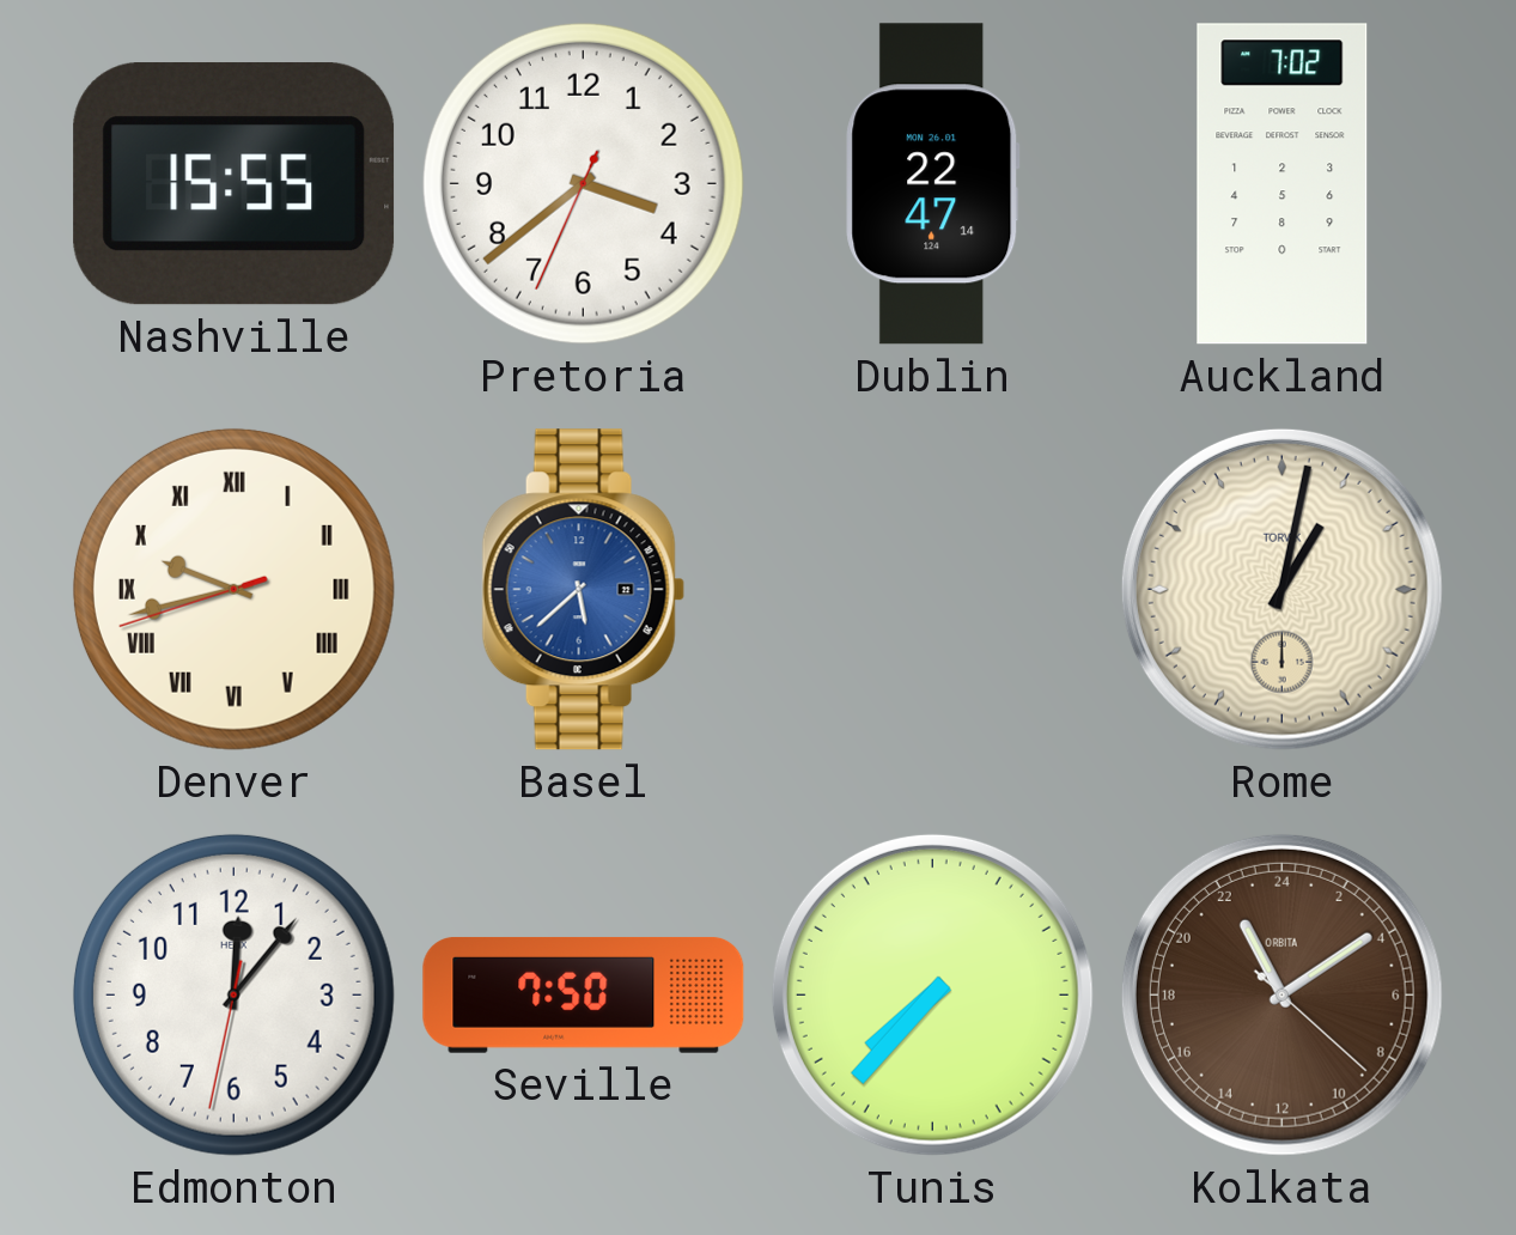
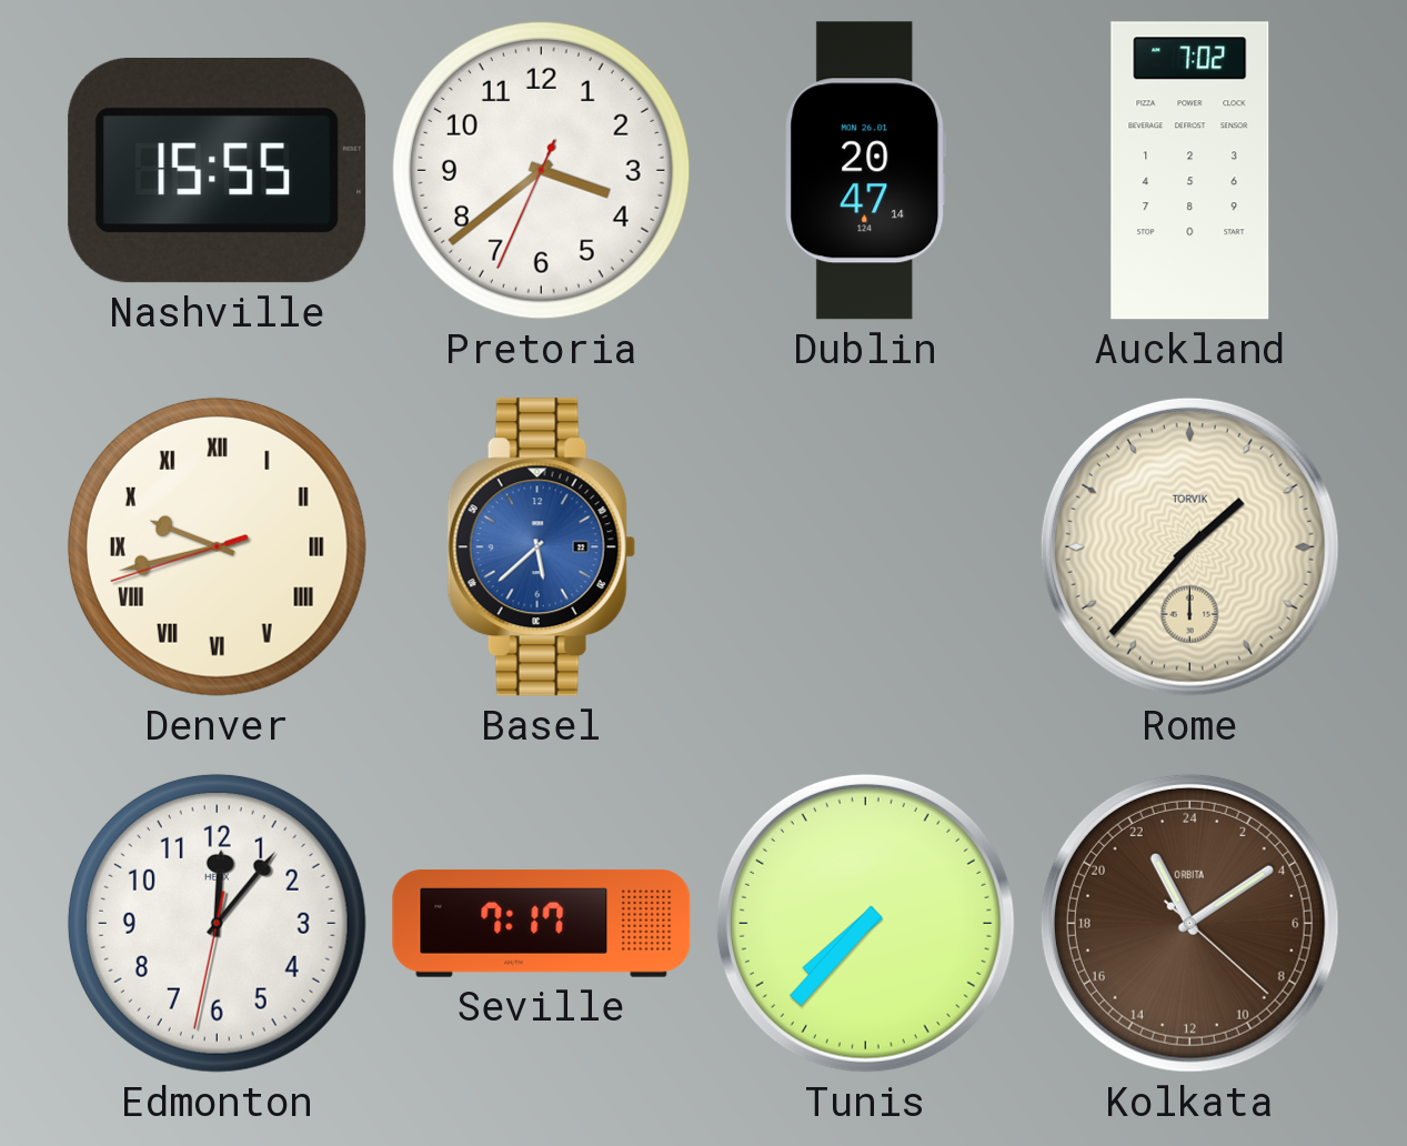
Dublin: 22:47 -> 20:47 (866, 171)
Rome: 1:02 -> 1:37 (1189, 546)
Seville: 7:50 -> 7:17 (542, 923)
